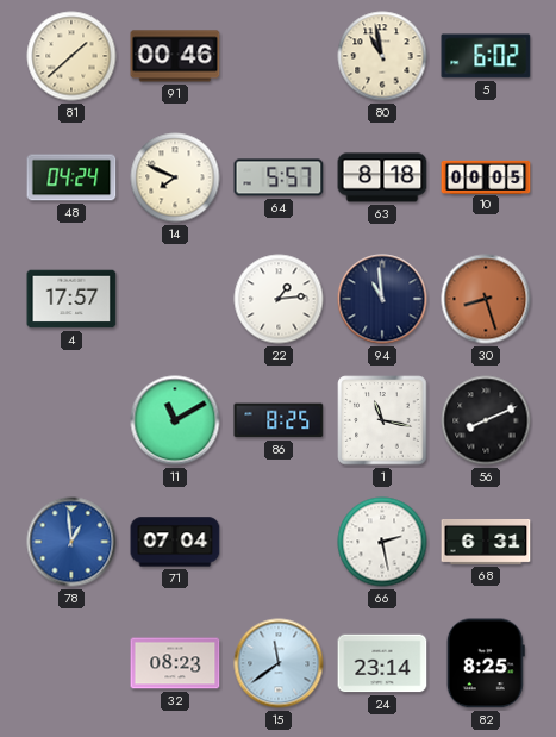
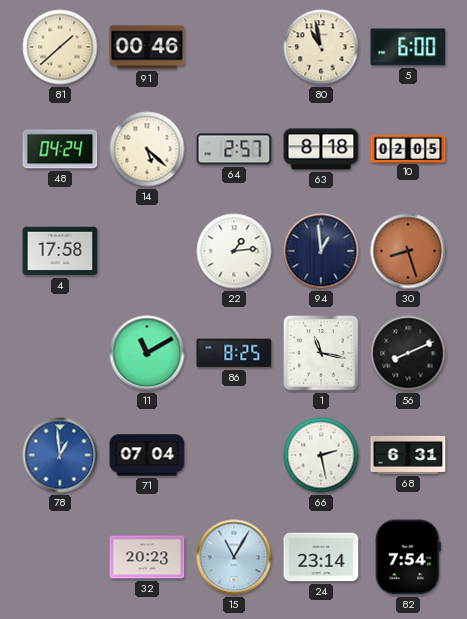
5: 6:02 -> 6:00 (408, 47)
14: 7:49 -> 5:22 (147, 149)
64: 5:57 -> 2:57 (234, 149)
10: 00:05 -> 02:05 (408, 148)
4: 17:57 -> 17:58 (60, 251)
94: 10:59 -> 12:59 (321, 251)
32: 08:23 -> 20:23 (147, 557)
15: 11:39 -> 11:05 (234, 557)
82: 8:25 -> 7:54 (408, 557)
